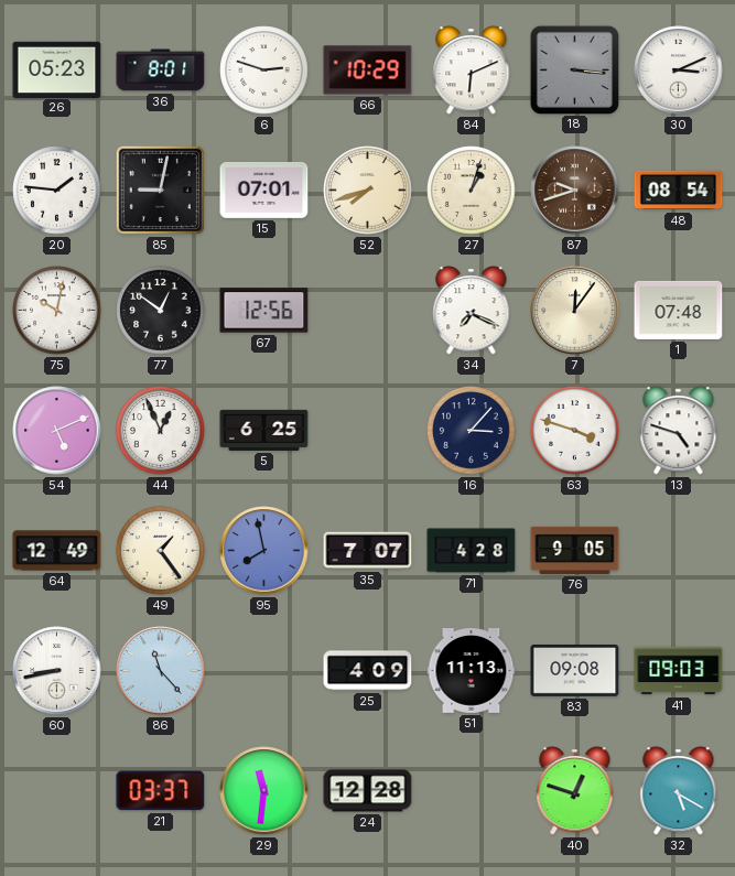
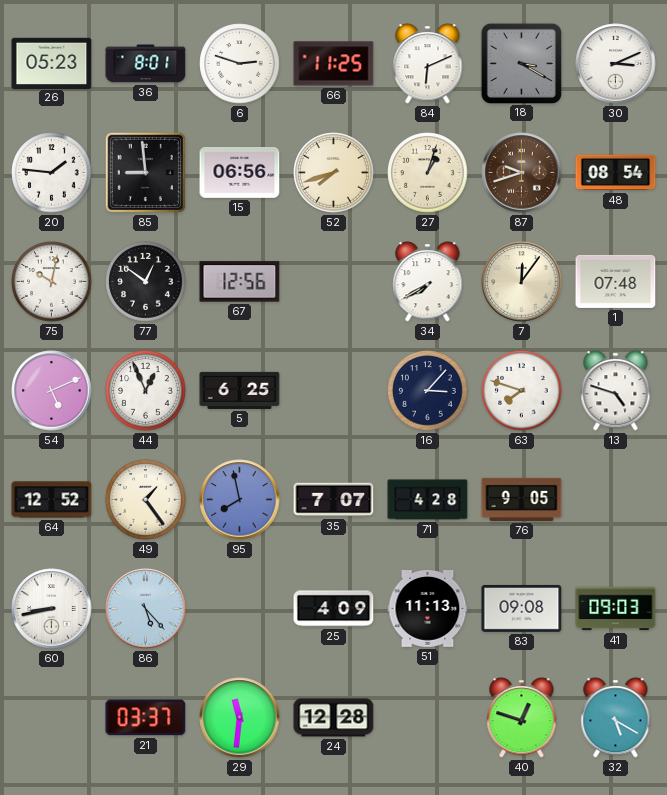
66: 10:29 -> 11:25 (334, 64)
18: 3:16 -> 3:20 (521, 63)
85: 9:02 -> 8:59 (145, 172)
15: 07:01 -> 06:56 (240, 172)
34: 7:19 -> 7:40 (428, 282)
63: 3:48 -> 7:48 (522, 391)
64: 12:49 -> 12:52 (52, 500)
86: 11:23 -> 5:23 (146, 609)
